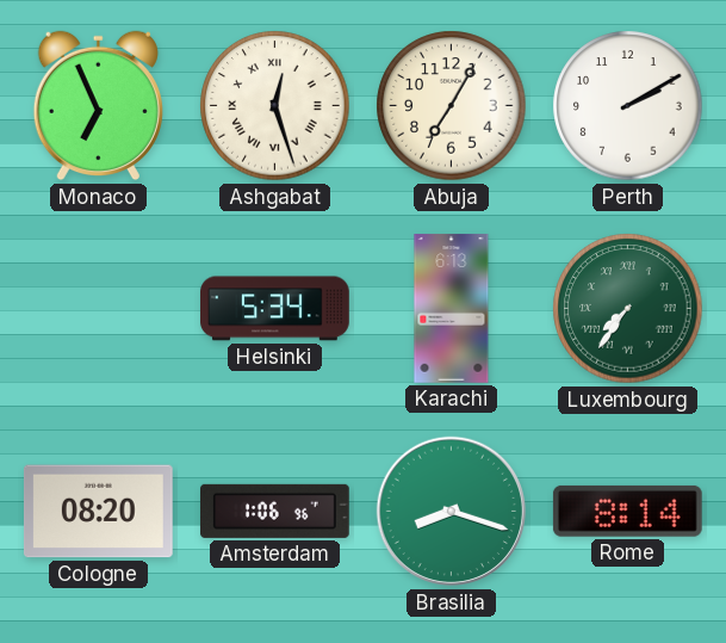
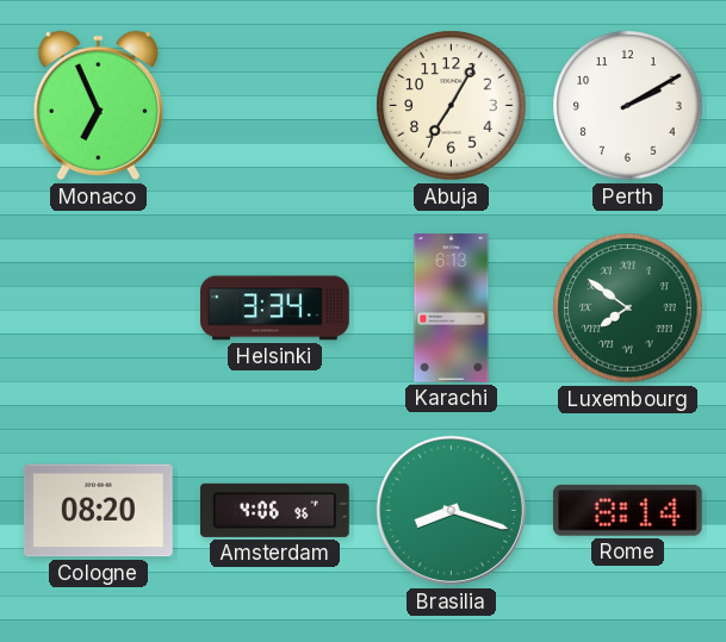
Ashgabat: 12:27 -> none (275, 106)
Helsinki: 5:34 -> 3:34 (275, 308)
Luxembourg: 7:36 -> 7:51 (628, 308)
Amsterdam: 1:06 -> 4:06 (275, 510)
